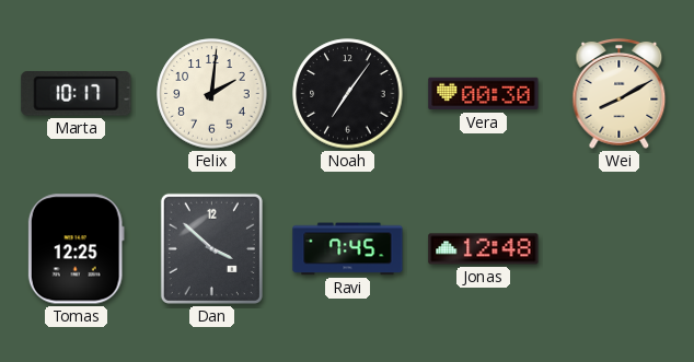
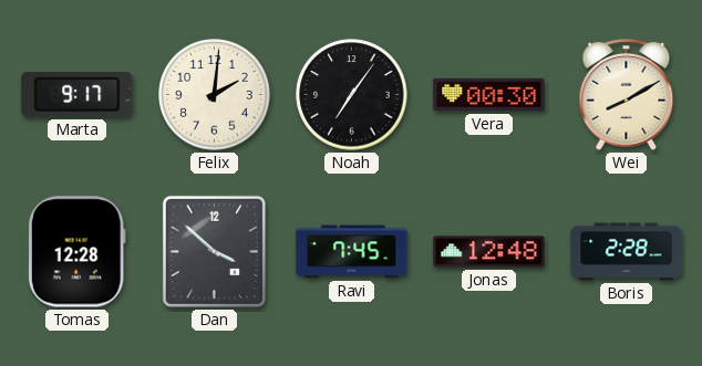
Marta: 10:17 -> 9:17 (78, 95)
Tomas: 12:25 -> 12:28 (76, 252)
Boris: none -> 2:28 (627, 252)
